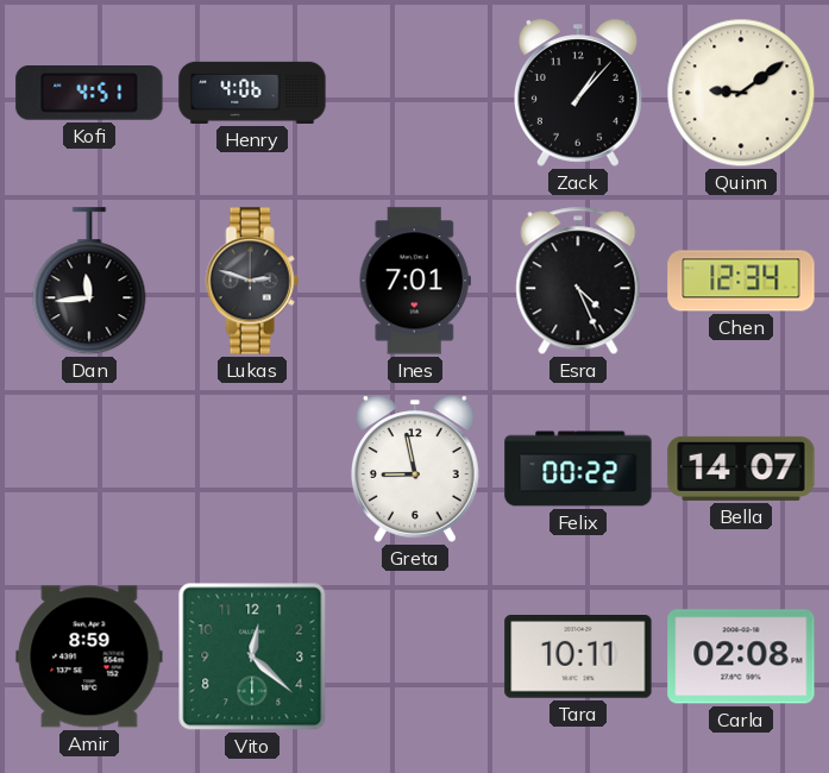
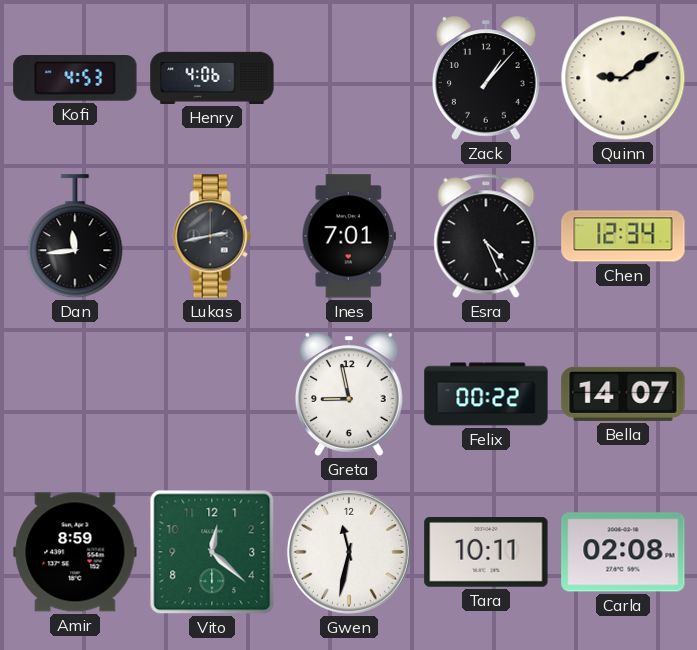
Kofi: 4:51 -> 4:53 (75, 78)
Lukas: 2:48 -> 2:43 (212, 236)
Gwen: none -> 11:32 (349, 552)
